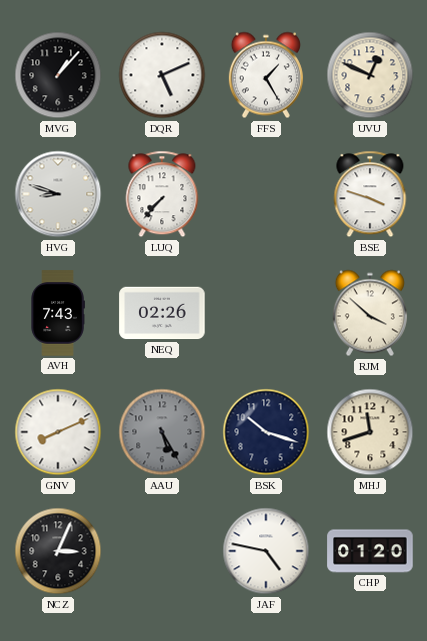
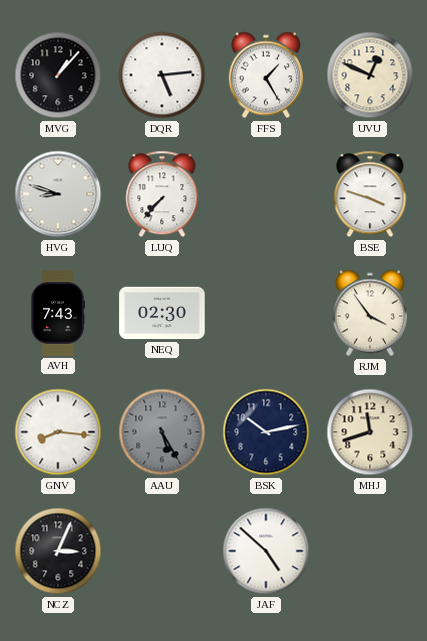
DQR: 5:11 -> 5:14 (162, 75)
NEQ: 02:26 -> 02:30 (162, 313)
RJM: 3:52 -> 3:54 (370, 313)
GNV: 8:11 -> 8:16 (58, 432)
BSK: 10:18 -> 10:13 (266, 432)
JAF: 4:47 -> 4:52 (266, 551)
CHP: 01:20 -> none (370, 551)
